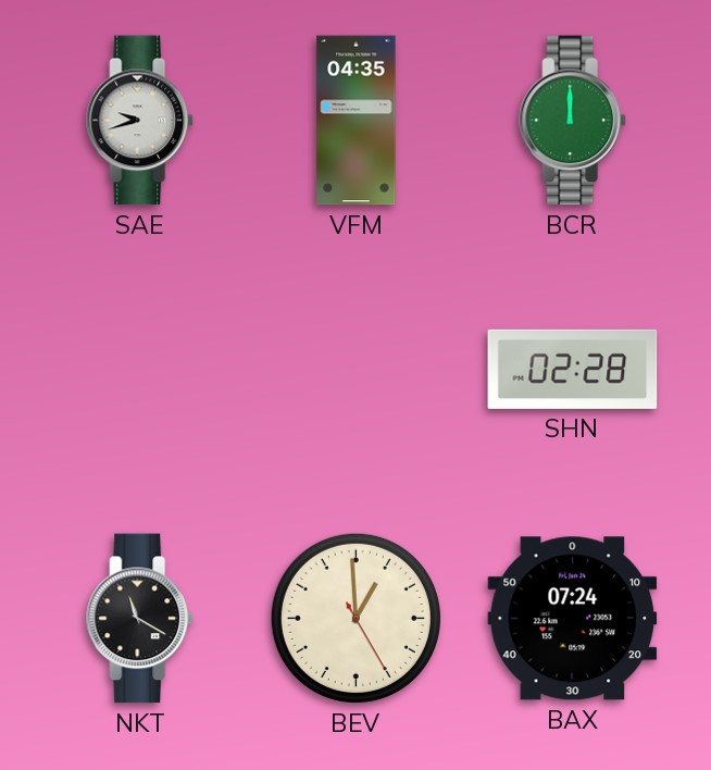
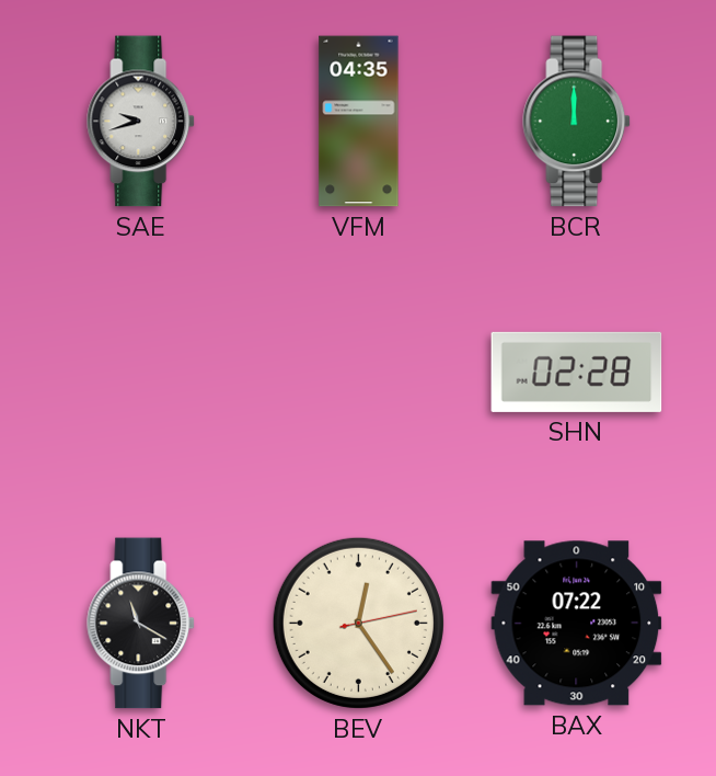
BEV: 12:59 -> 12:24 (358, 623)
BAX: 07:24 -> 07:22 (577, 624)
